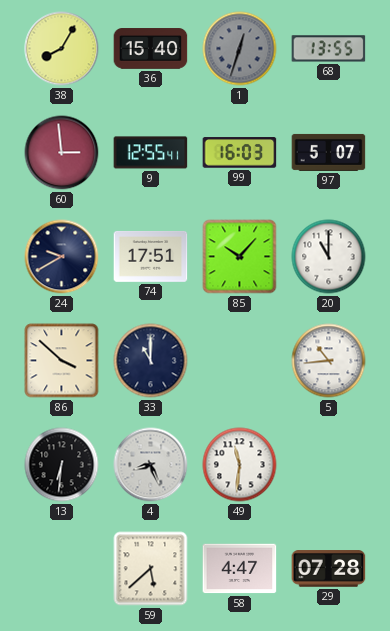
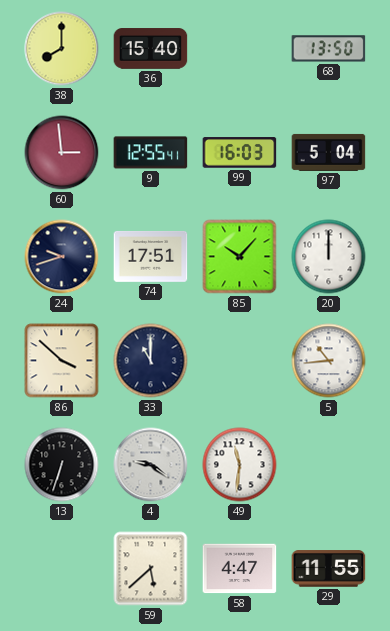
38: 8:05 -> 8:00 (62, 49)
1: 12:33 -> none (240, 49)
68: 13:55 -> 13:50 (329, 49)
97: 5:07 -> 5:04 (329, 152)
24: 9:40 -> 9:42 (62, 257)
20: 11:00 -> 12:00 (329, 257)
13: 6:31 -> 6:33 (62, 465)
4: 8:26 -> 9:21 (151, 465)
29: 07:28 -> 11:55 (329, 569)
